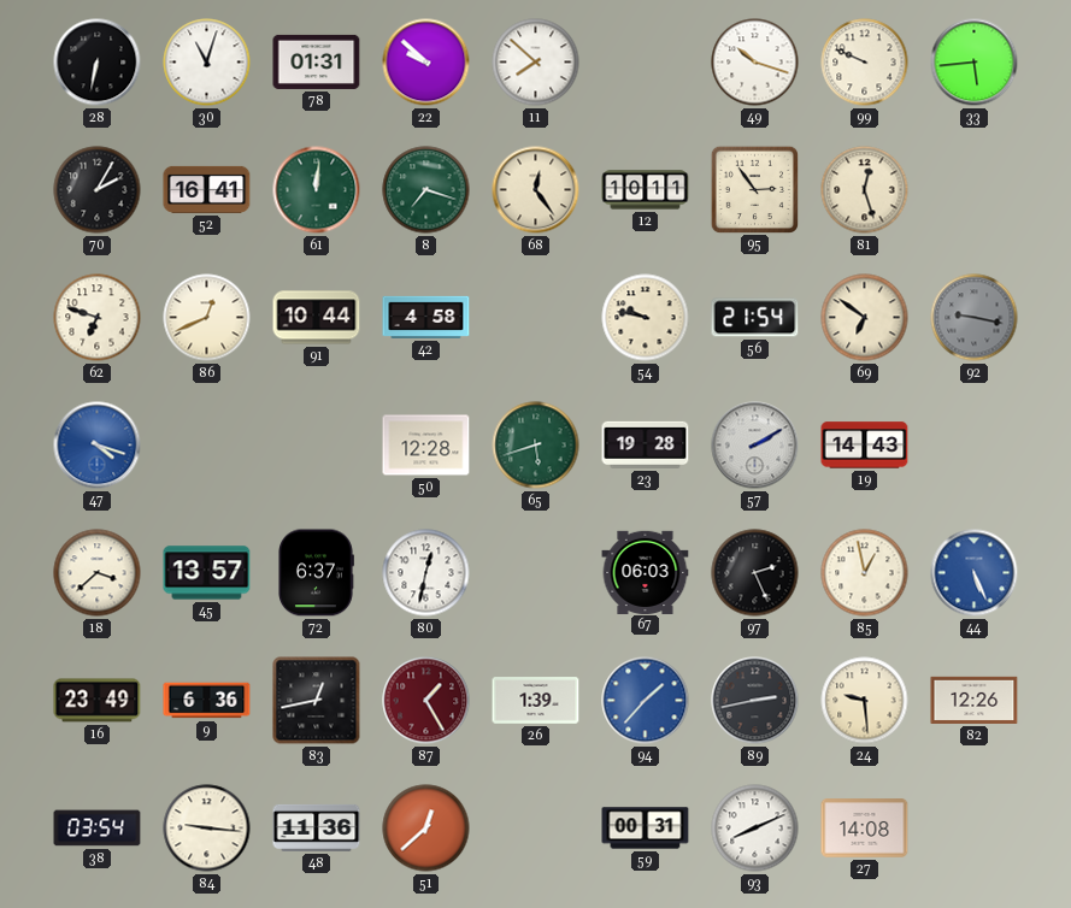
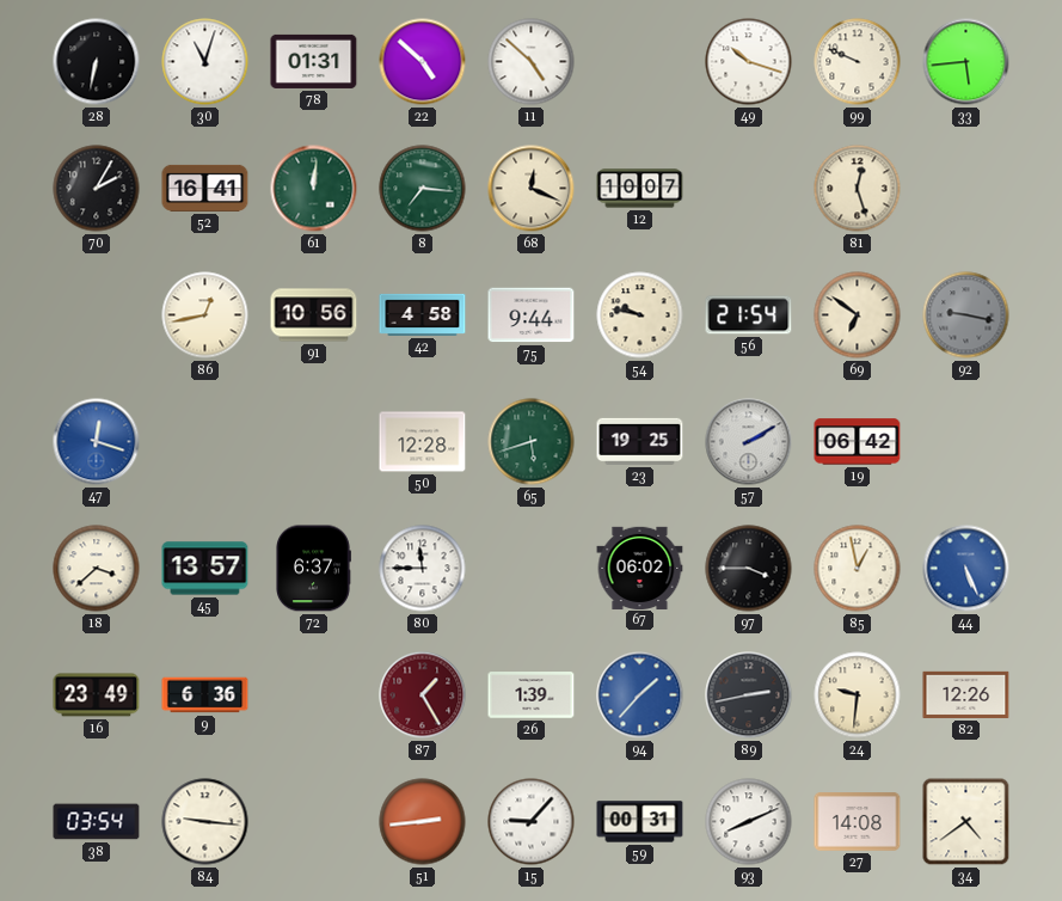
22: 9:52 -> 4:52 (423, 62)
11: 7:52 -> 4:52 (532, 62)
8: 7:18 -> 7:16 (423, 189)
68: 12:24 -> 12:19 (532, 189)
12: 10:11 -> 10:07 (640, 189)
95: 2:54 -> none (754, 189)
62: 6:48 -> none (98, 318)
86: 12:41 -> 12:43 (205, 315)
91: 10:44 -> 10:56 (314, 315)
75: none -> 9:44 (532, 315)
47: 4:18 -> 12:18 (97, 442)
23: 19:28 -> 19:25 (640, 441)
19: 14:43 -> 06:42 (858, 442)
80: 12:32 -> 11:45 (423, 569)
67: 06:03 -> 06:02 (640, 568)
97: 2:26 -> 3:45 (749, 569)
83: 12:43 -> none (317, 701)
24: 9:29 -> 9:31 (858, 695)
48: 11:36 -> none (317, 827)
51: 12:38 -> 2:44 (423, 822)
15: none -> 9:07 (532, 822)
34: none -> 4:39 (966, 822)
